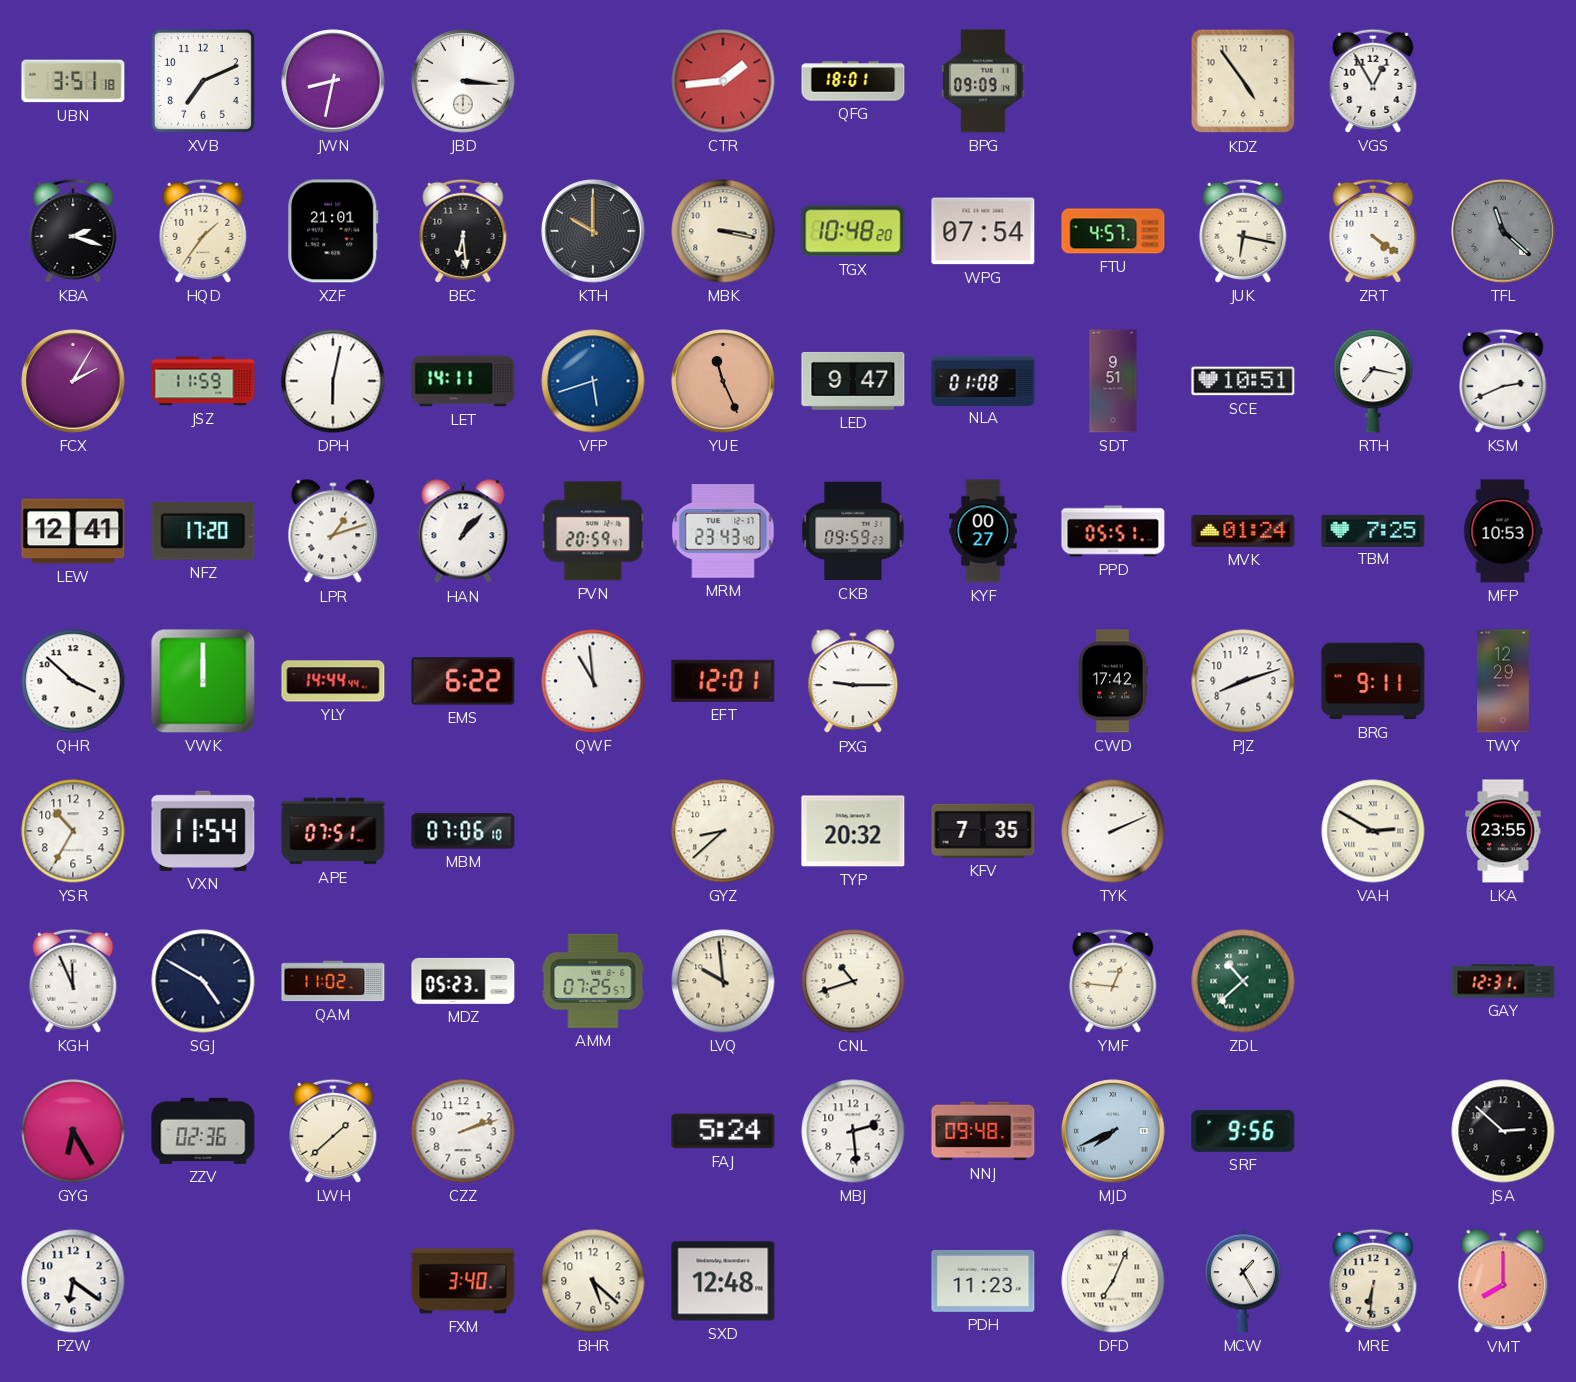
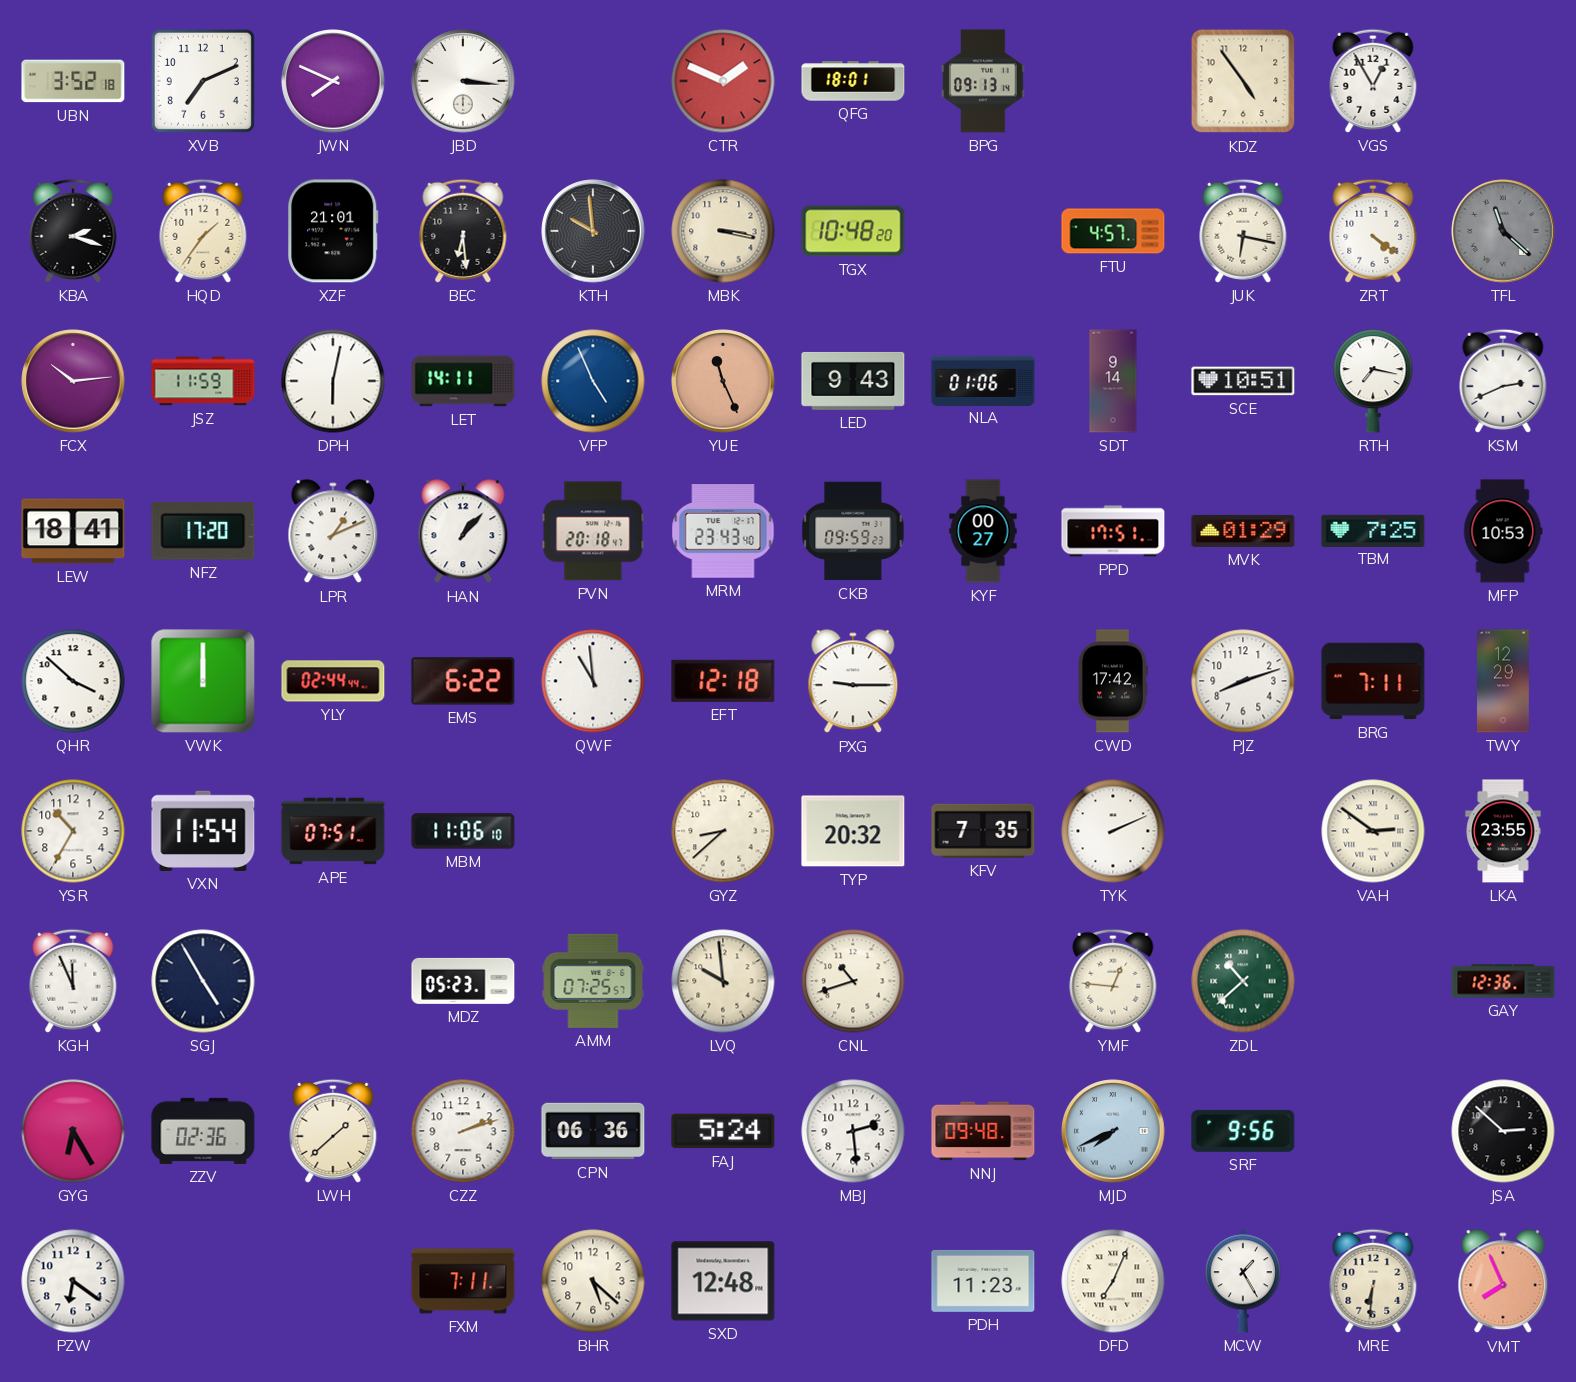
UBN: 3:51 -> 3:52 (73, 81)
JWN: 8:32 -> 7:49 (333, 81)
CTR: 1:44 -> 1:49 (723, 81)
BPG: 09:09 -> 09:13 (983, 81)
KTH: 10:00 -> 9:59 (593, 231)
WPG: 07:54 -> none (983, 231)
FCX: 2:05 -> 10:14 (73, 381)
VFP: 5:42 -> 4:56 (593, 381)
LED: 9:47 -> 9:43 (853, 381)
NLA: 01:08 -> 01:06 (983, 380)
SDT: 9:51 -> 9:14 (1113, 381)
LEW: 12:41 -> 18:41 (73, 531)
LPR: 1:12 -> 1:11 (333, 532)
PVN: 20:59 -> 20:18 (593, 531)
PPD: 05:51 -> 17:51 (1113, 531)
MVK: 01:24 -> 01:29 (1243, 531)
YLY: 14:44 -> 02:44 (333, 681)
EFT: 12:01 -> 12:18 (723, 681)
BRG: 9:11 -> 7:11 (1373, 681)
MBM: 07:06 -> 11:06 (463, 831)
VAH: 2:50 -> 2:51 (1373, 831)
SGJ: 4:50 -> 4:55 (203, 981)
QAM: 11:02 -> none (333, 981)
GAY: 12:31 -> 12:36 (1503, 981)
CPN: none -> 06:36 (593, 1131)
FXM: 3:40 -> 7:11 (463, 1281)
VMT: 8:00 -> 7:56 (1503, 1282)
